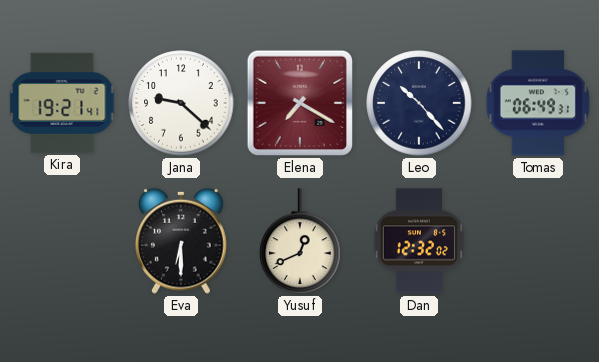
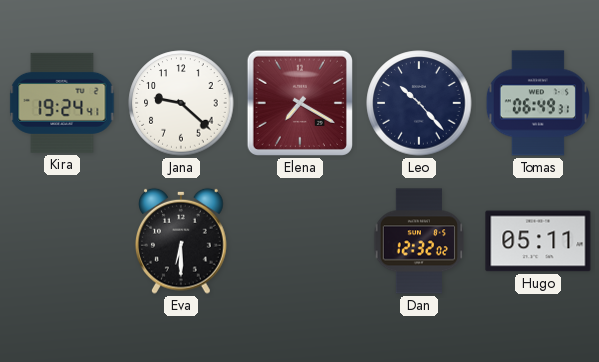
Kira: 19:21 -> 19:24 (62, 103)
Yusuf: 12:41 -> none (300, 241)
Hugo: none -> 05:11 (538, 241)
